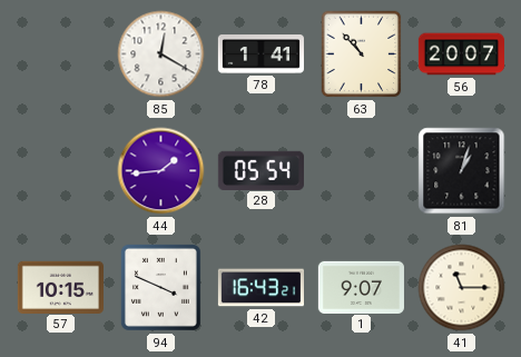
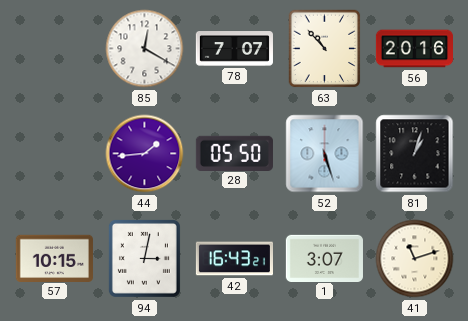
78: 1:41 -> 7:07 (234, 49)
56: 20:07 -> 20:16 (414, 49)
28: 05:54 -> 05:50 (234, 153)
52: none -> 5:27 (325, 154)
94: 3:49 -> 3:02 (144, 258)
1: 9:07 -> 3:07 (324, 258)
41: 11:15 -> 11:12 (415, 259)
